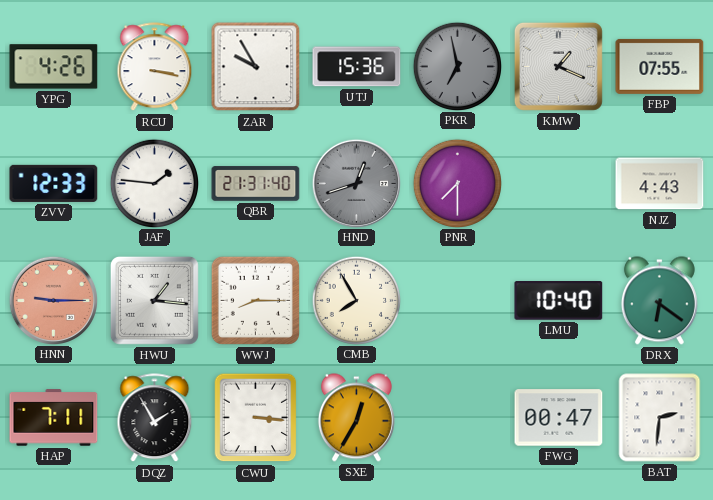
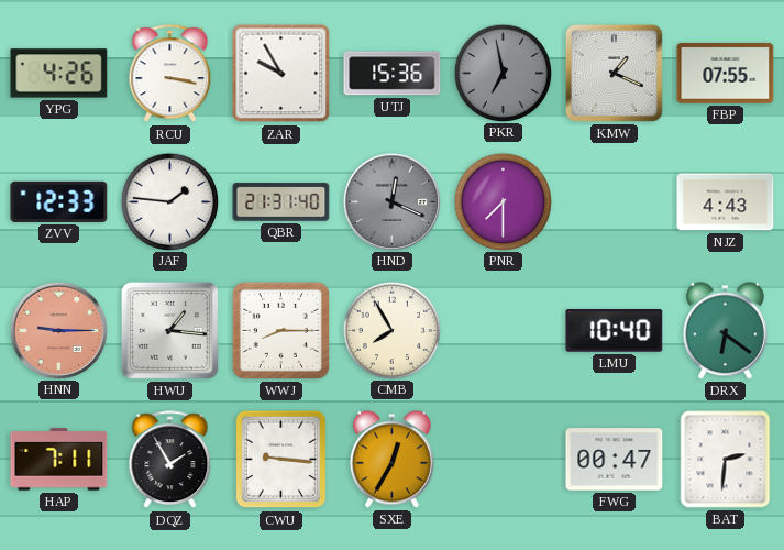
HND: 12:42 -> 12:19 (391, 201)
CWU: 3:16 -> 9:16 (281, 460)
